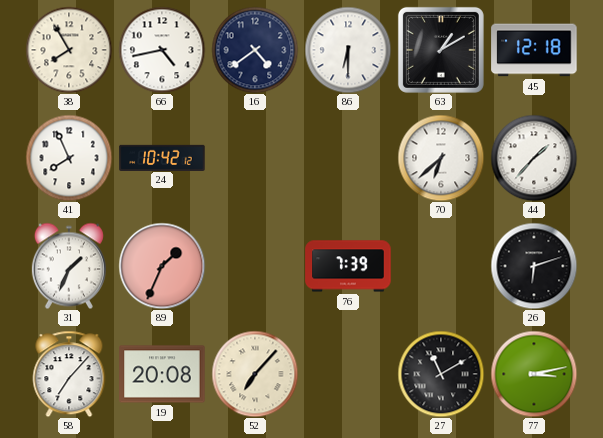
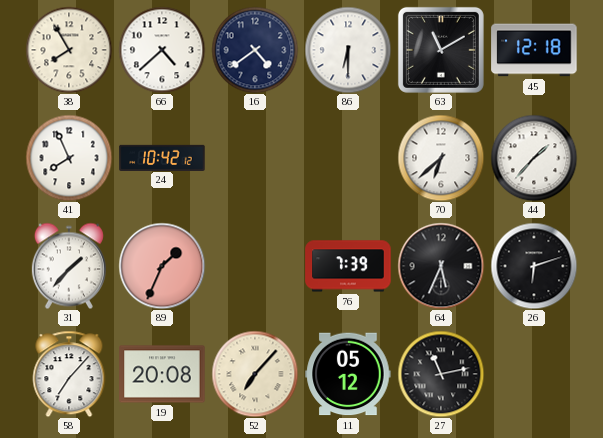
66: 4:43 -> 4:38 (162, 50)
63: 1:10 -> 11:10 (441, 50)
31: 1:34 -> 1:37 (69, 266)
64: none -> 5:34 (441, 266)
11: none -> 05:12 (348, 374)
27: 11:10 -> 11:13 (441, 374)
77: 3:13 -> none (534, 374)
